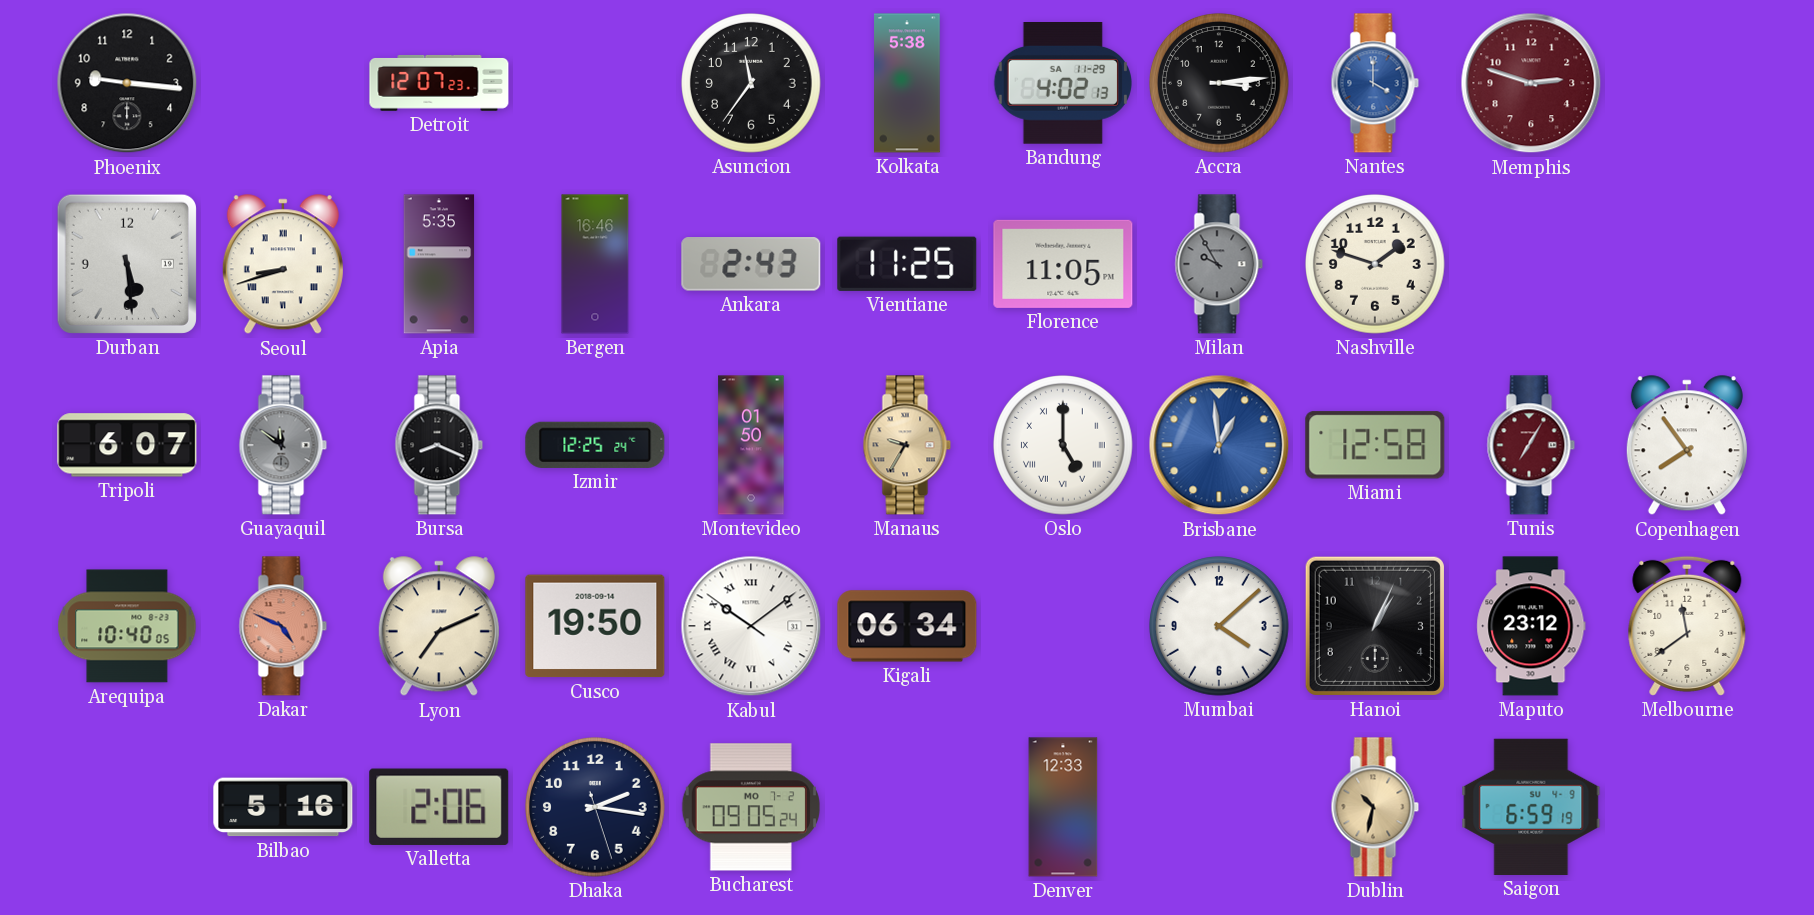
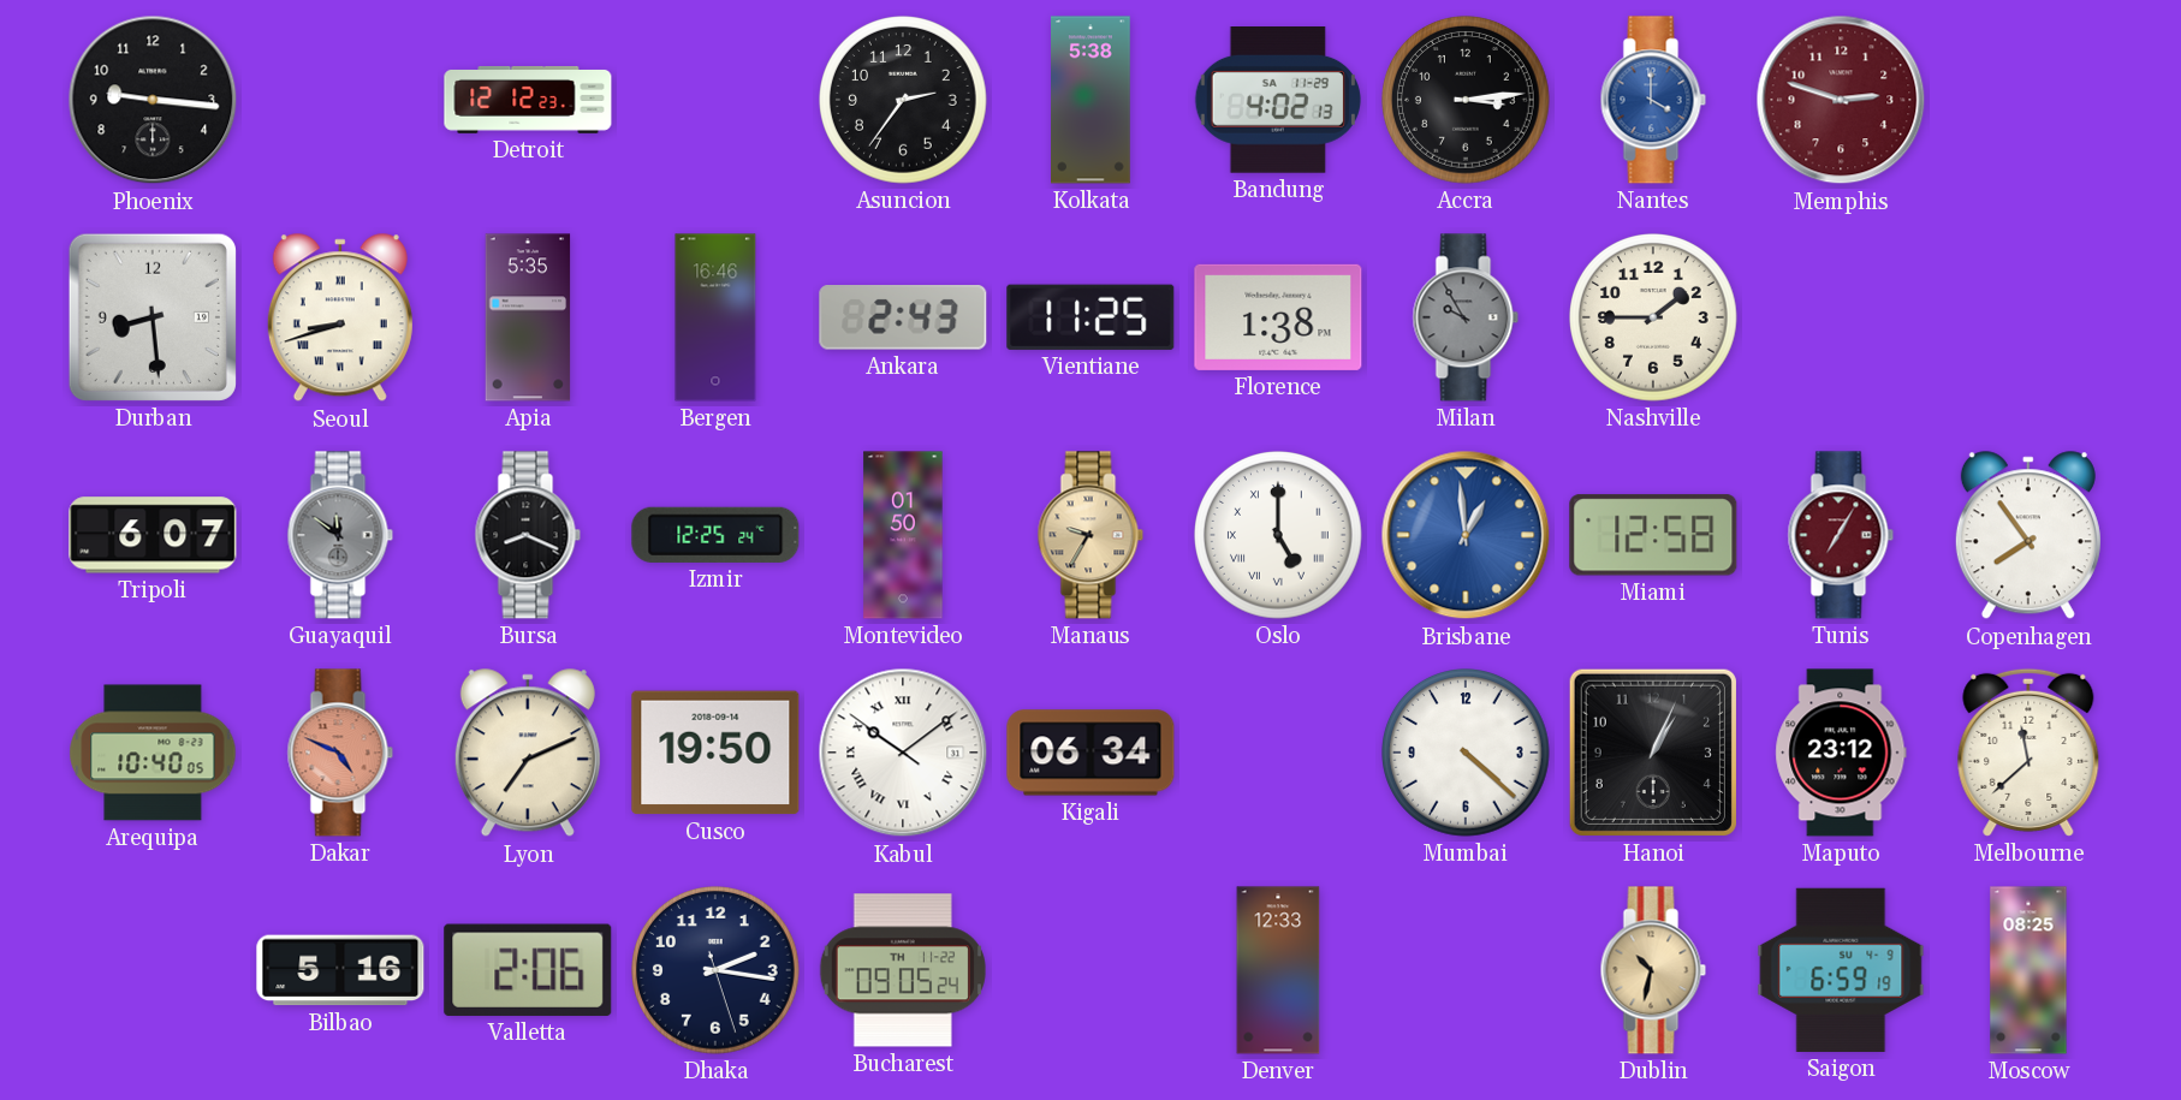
Detroit: 12:07 -> 12:12 (528, 100)
Asuncion: 11:36 -> 2:36 (904, 101)
Durban: 5:29 -> 8:29 (153, 317)
Florence: 11:05 -> 1:38 (1278, 317)
Nashville: 1:48 -> 1:45 (1654, 319)
Mumbai: 4:08 -> 4:22 (1467, 754)
Melbourne: 11:39 -> 11:38 (2028, 753)
Bucharest date: MO 7-2 -> TH 11-22 (903, 970)
Moscow: none -> 08:25 (2028, 970)
